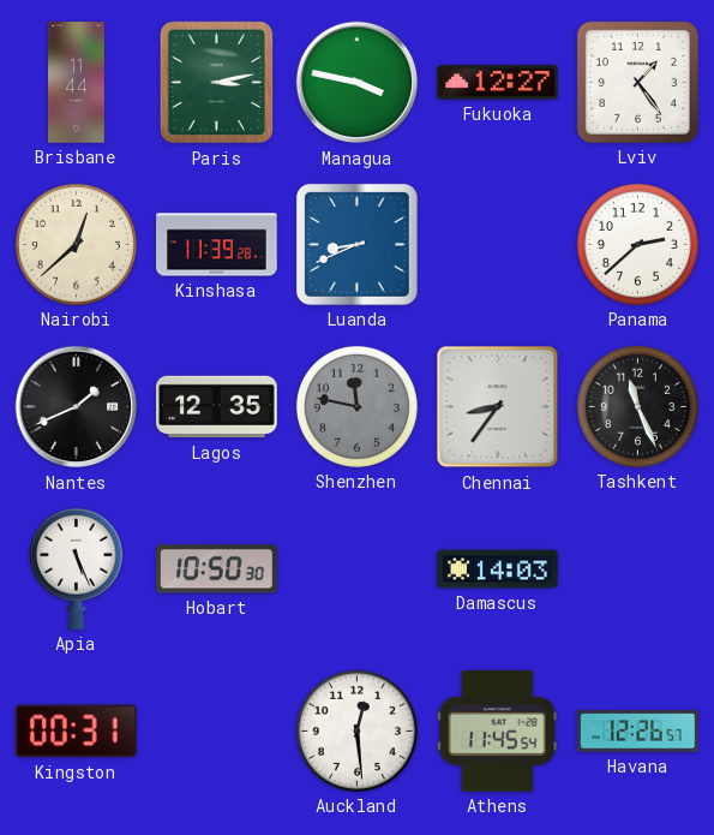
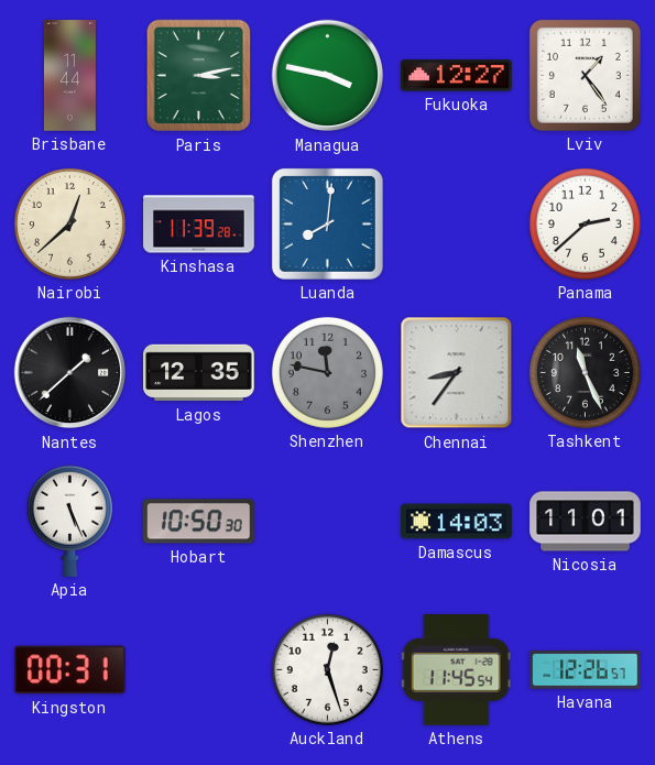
Luanda: 8:41 -> 8:01 (327, 223)
Nantes: 1:41 -> 1:38 (70, 373)
Nicosia: none -> 11:01 (586, 522)
Auckland: 12:29 -> 12:27 (327, 669)
